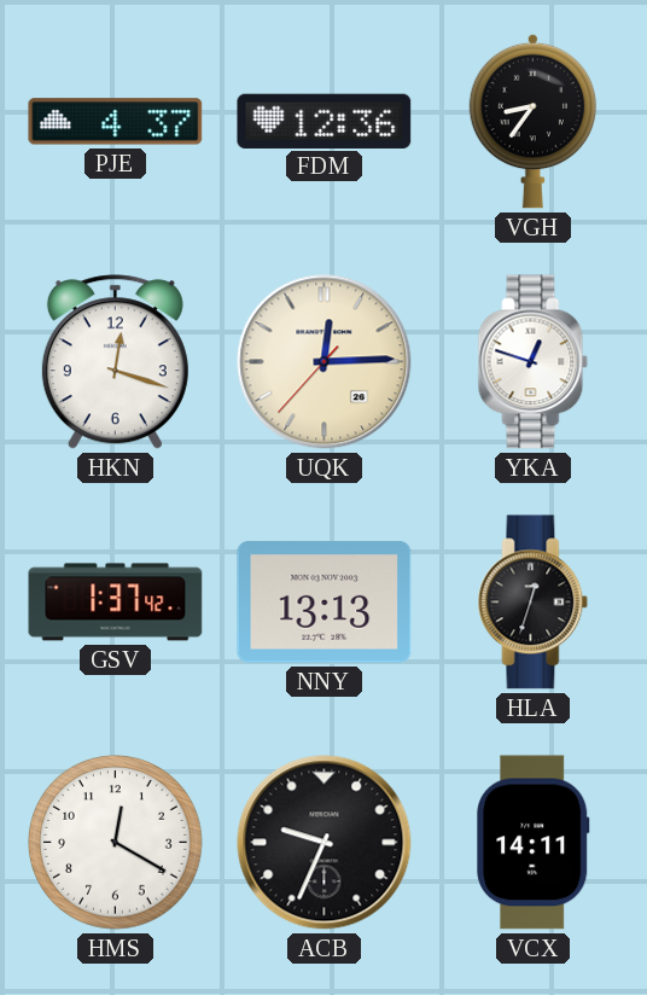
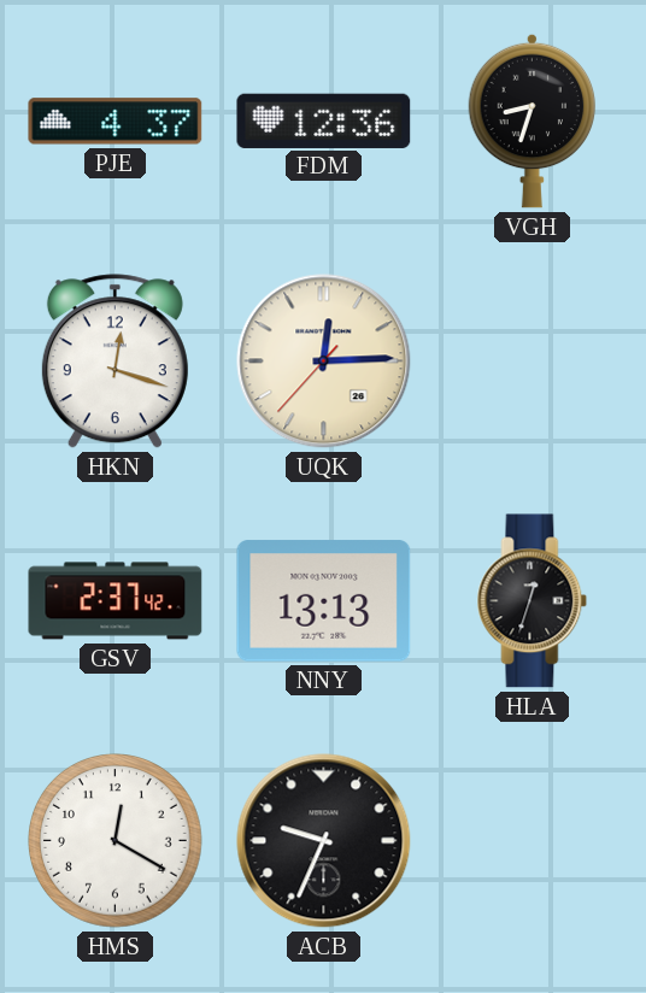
VGH: 8:36 -> 8:33 (533, 121)
YKA: 12:48 -> none (534, 362)
GSV: 1:37 -> 2:37 (116, 601)
VCX: 14:11 -> none (534, 843)
